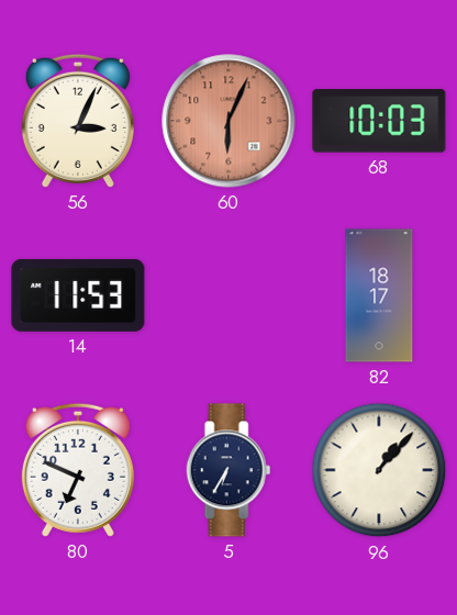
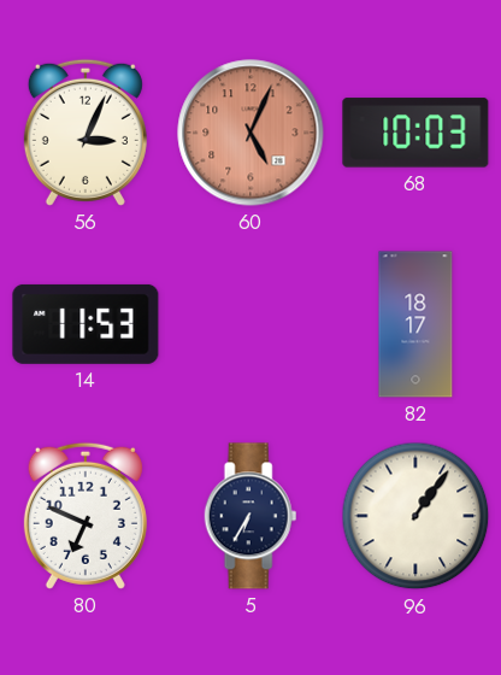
60: 6:04 -> 5:04 (250, 133)
96: 1:07 -> 1:06 (415, 516)
